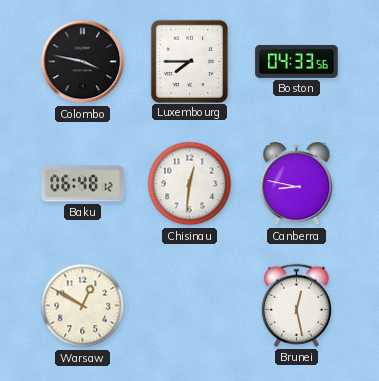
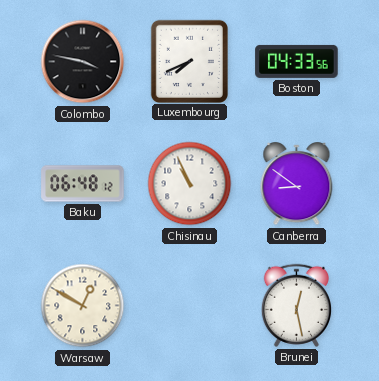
Luxembourg: 7:45 -> 7:41 (189, 61)
Chisinau: 12:31 -> 10:56 (190, 184)
Canberra: 8:47 -> 8:51 (297, 184)
